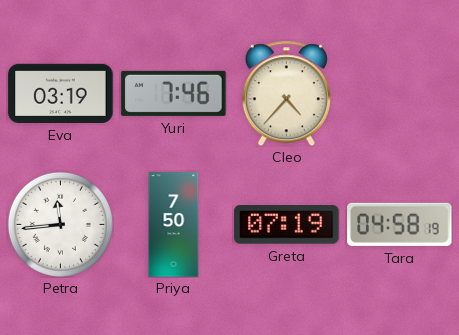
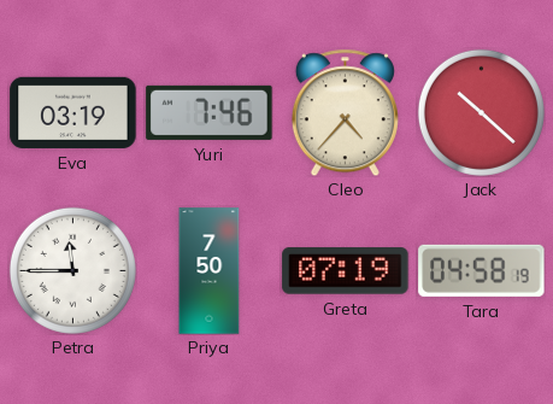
Jack: none -> 10:22 (481, 112)
Petra: 11:44 -> 11:45 (72, 270)
